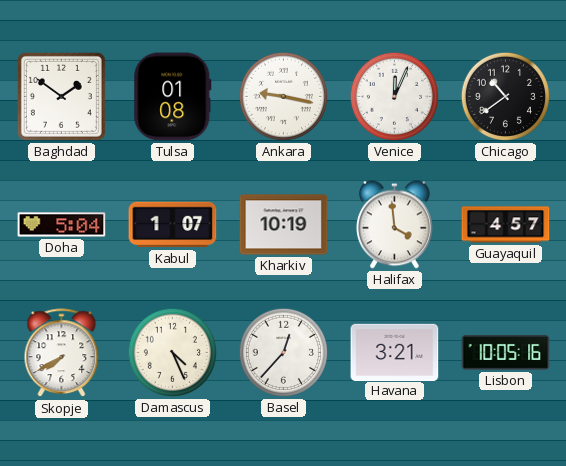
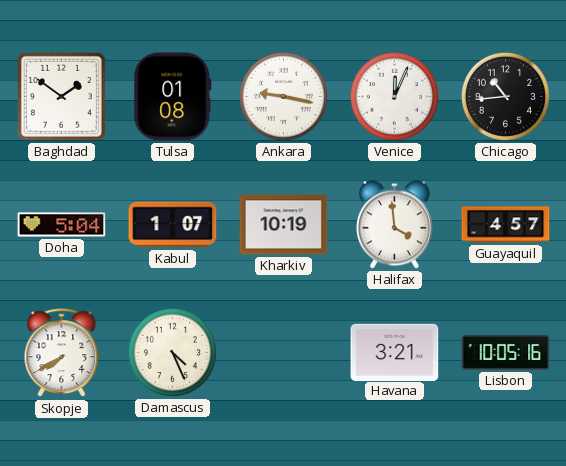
Chicago: 10:39 -> 10:44 (505, 96)
Basel: 12:37 -> none (283, 352)
